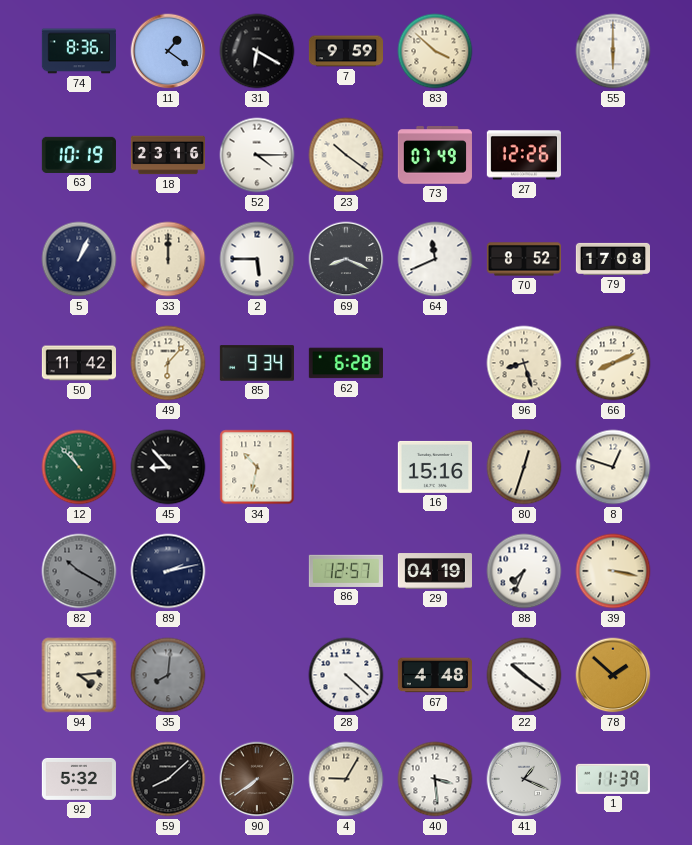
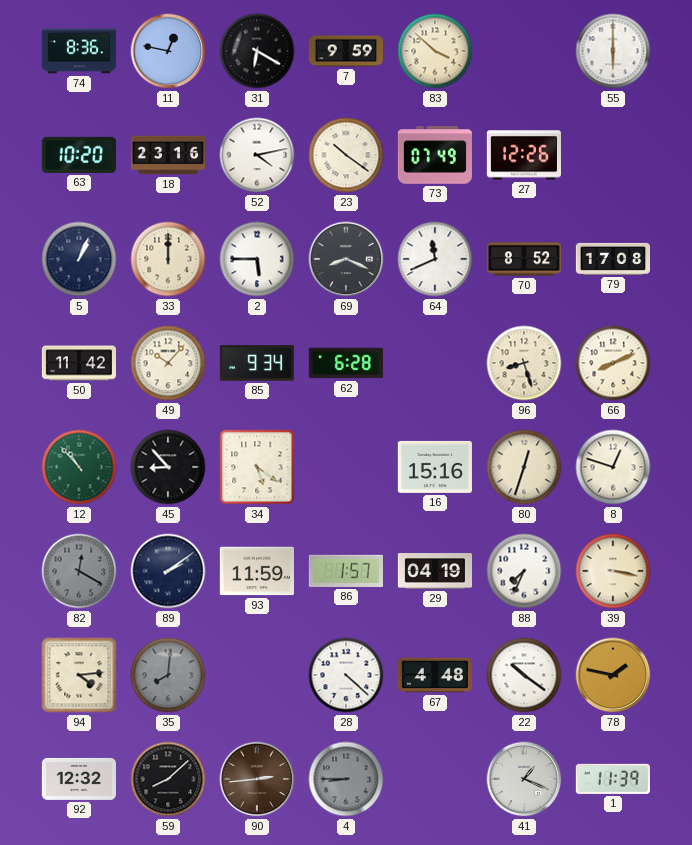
11: 1:21 -> 12:47 (168, 51)
63: 10:19 -> 10:20 (79, 155)
52: 4:15 -> 4:13 (257, 155)
49: 6:07 -> 10:07 (168, 363)
34: 10:32 -> 5:21 (257, 467)
82: 10:20 -> 12:20 (79, 571)
89: 2:13 -> 2:09 (168, 571)
93: none -> 11:59 (257, 571)
86: 12:57 -> 1:57 (346, 571)
78: 1:52 -> 1:47 (613, 675)
92: 5:32 -> 12:32 (79, 779)
90: 7:39 -> 2:44 (257, 779)
4: 9:05 -> 8:45 (346, 779)
4 dial: cream -> grey (346, 779)
40: 3:29 -> none (435, 779)
